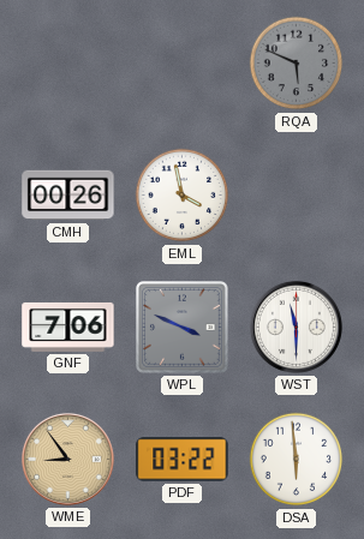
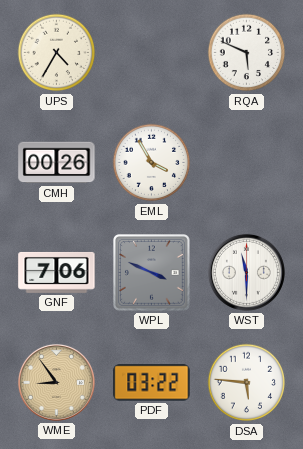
UPS: none -> 4:35 (57, 53)
RQA dial: grey -> white (247, 53)
EML: 3:58 -> 3:55 (152, 163)
DSA: 5:59 -> 5:46 (247, 383)
